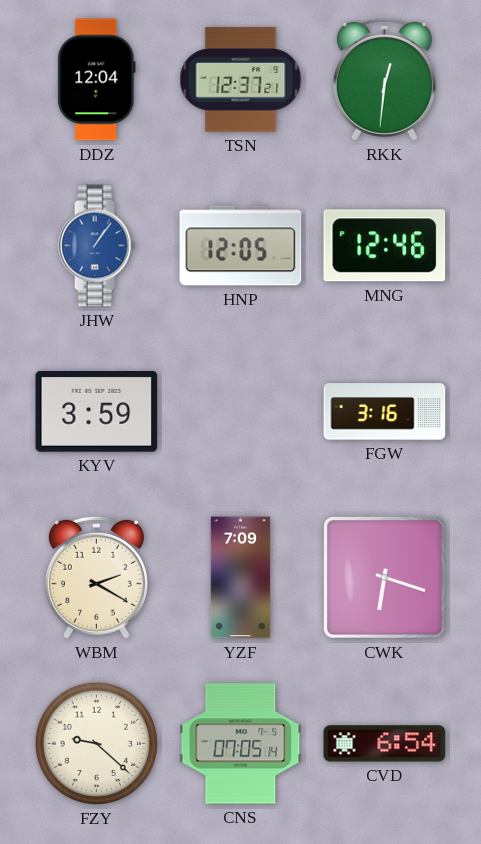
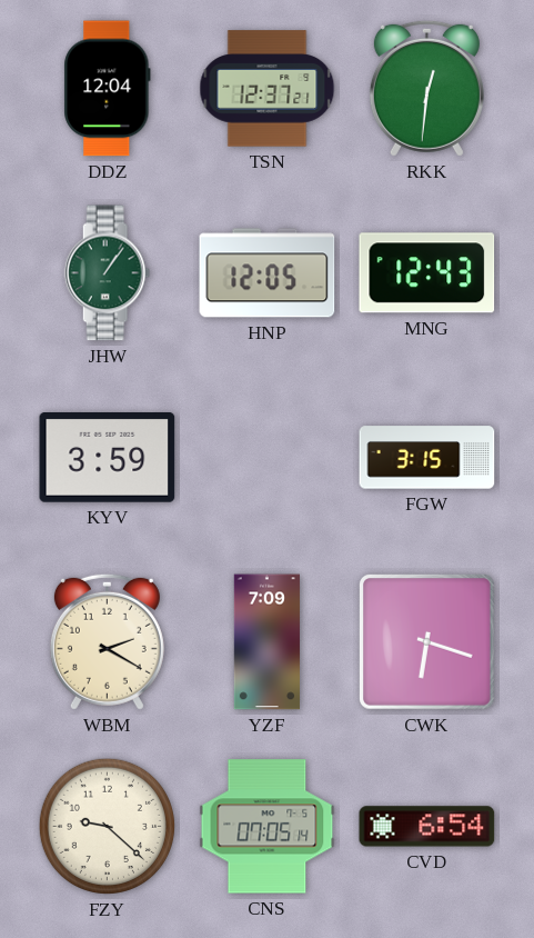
JHW dial: blue -> green (108, 273)
MNG: 12:46 -> 12:43 (427, 273)
FGW: 3:16 -> 3:15 (427, 458)
